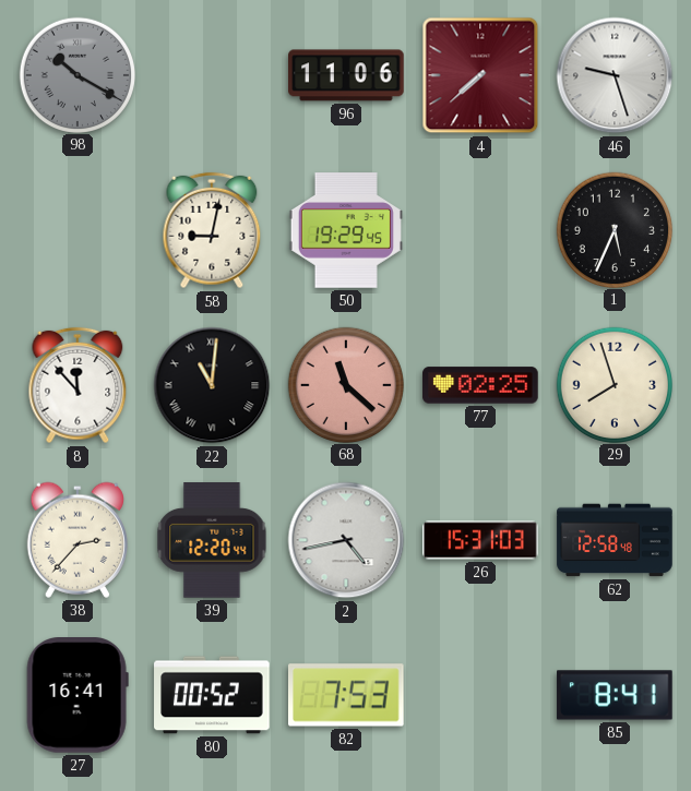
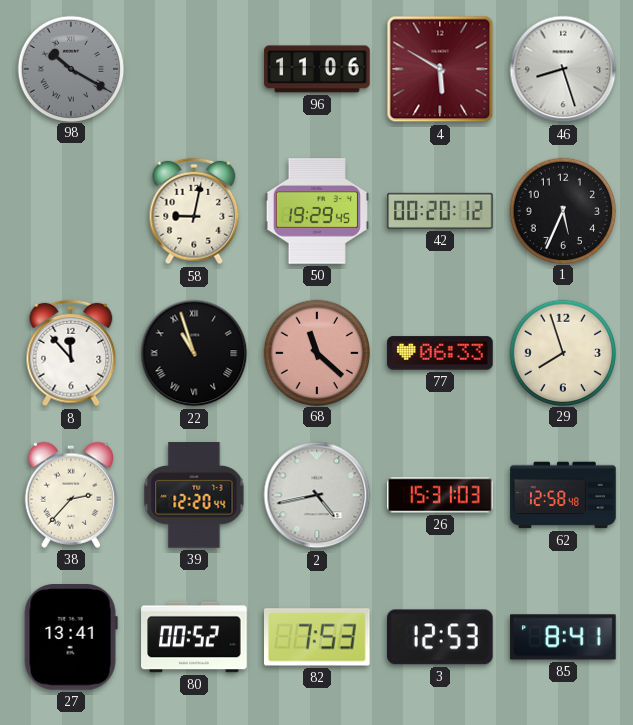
4: 7:38 -> 5:50 (440, 69)
46: 9:27 -> 8:27 (563, 69)
42: none -> 00:20 (440, 211)
22: 11:01 -> 10:57 (194, 353)
77: 02:25 -> 06:33 (440, 353)
27: 16:41 -> 13:41 (71, 638)
3: none -> 12:53 (441, 637)
